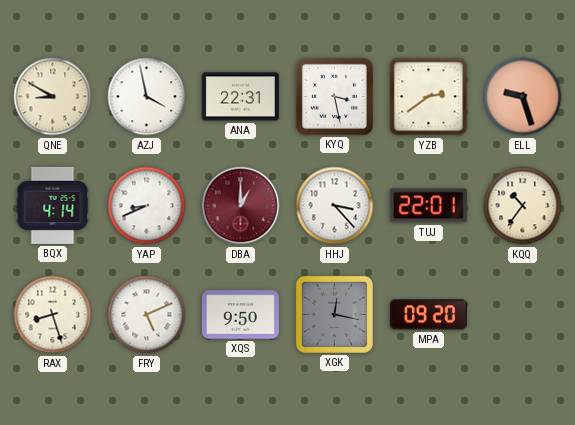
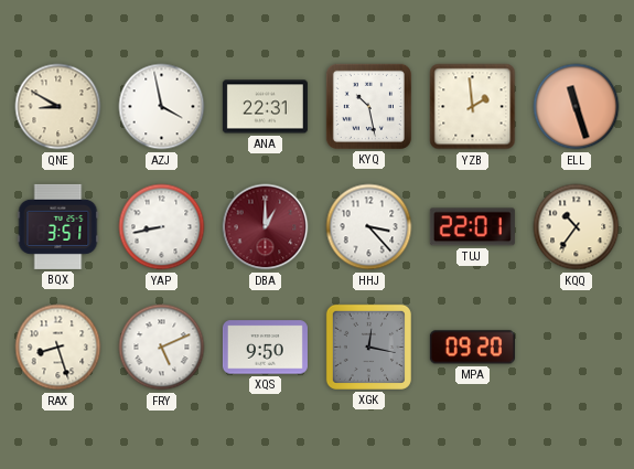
KYQ: 3:28 -> 10:28 (368, 106)
YZB: 2:39 -> 1:59 (473, 107)
ELL: 9:27 -> 11:27 (577, 107)
BQX: 4:14 -> 3:51 (58, 226)
YAP: 8:41 -> 8:43 (162, 227)
